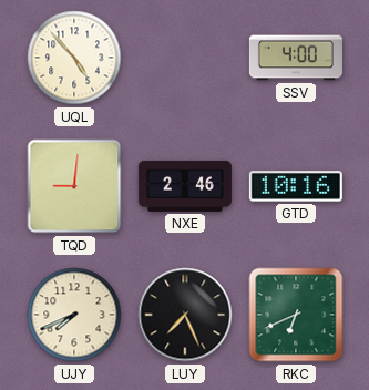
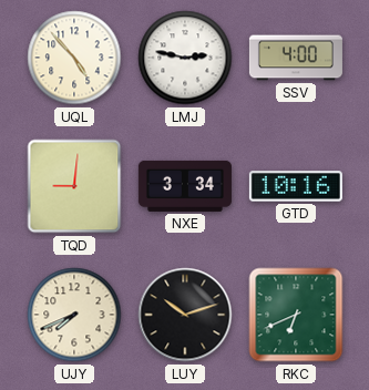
LMJ: none -> 2:47 (185, 58)
NXE: 2:46 -> 3:34 (185, 186)
LUY: 7:26 -> 10:12 (185, 315)
